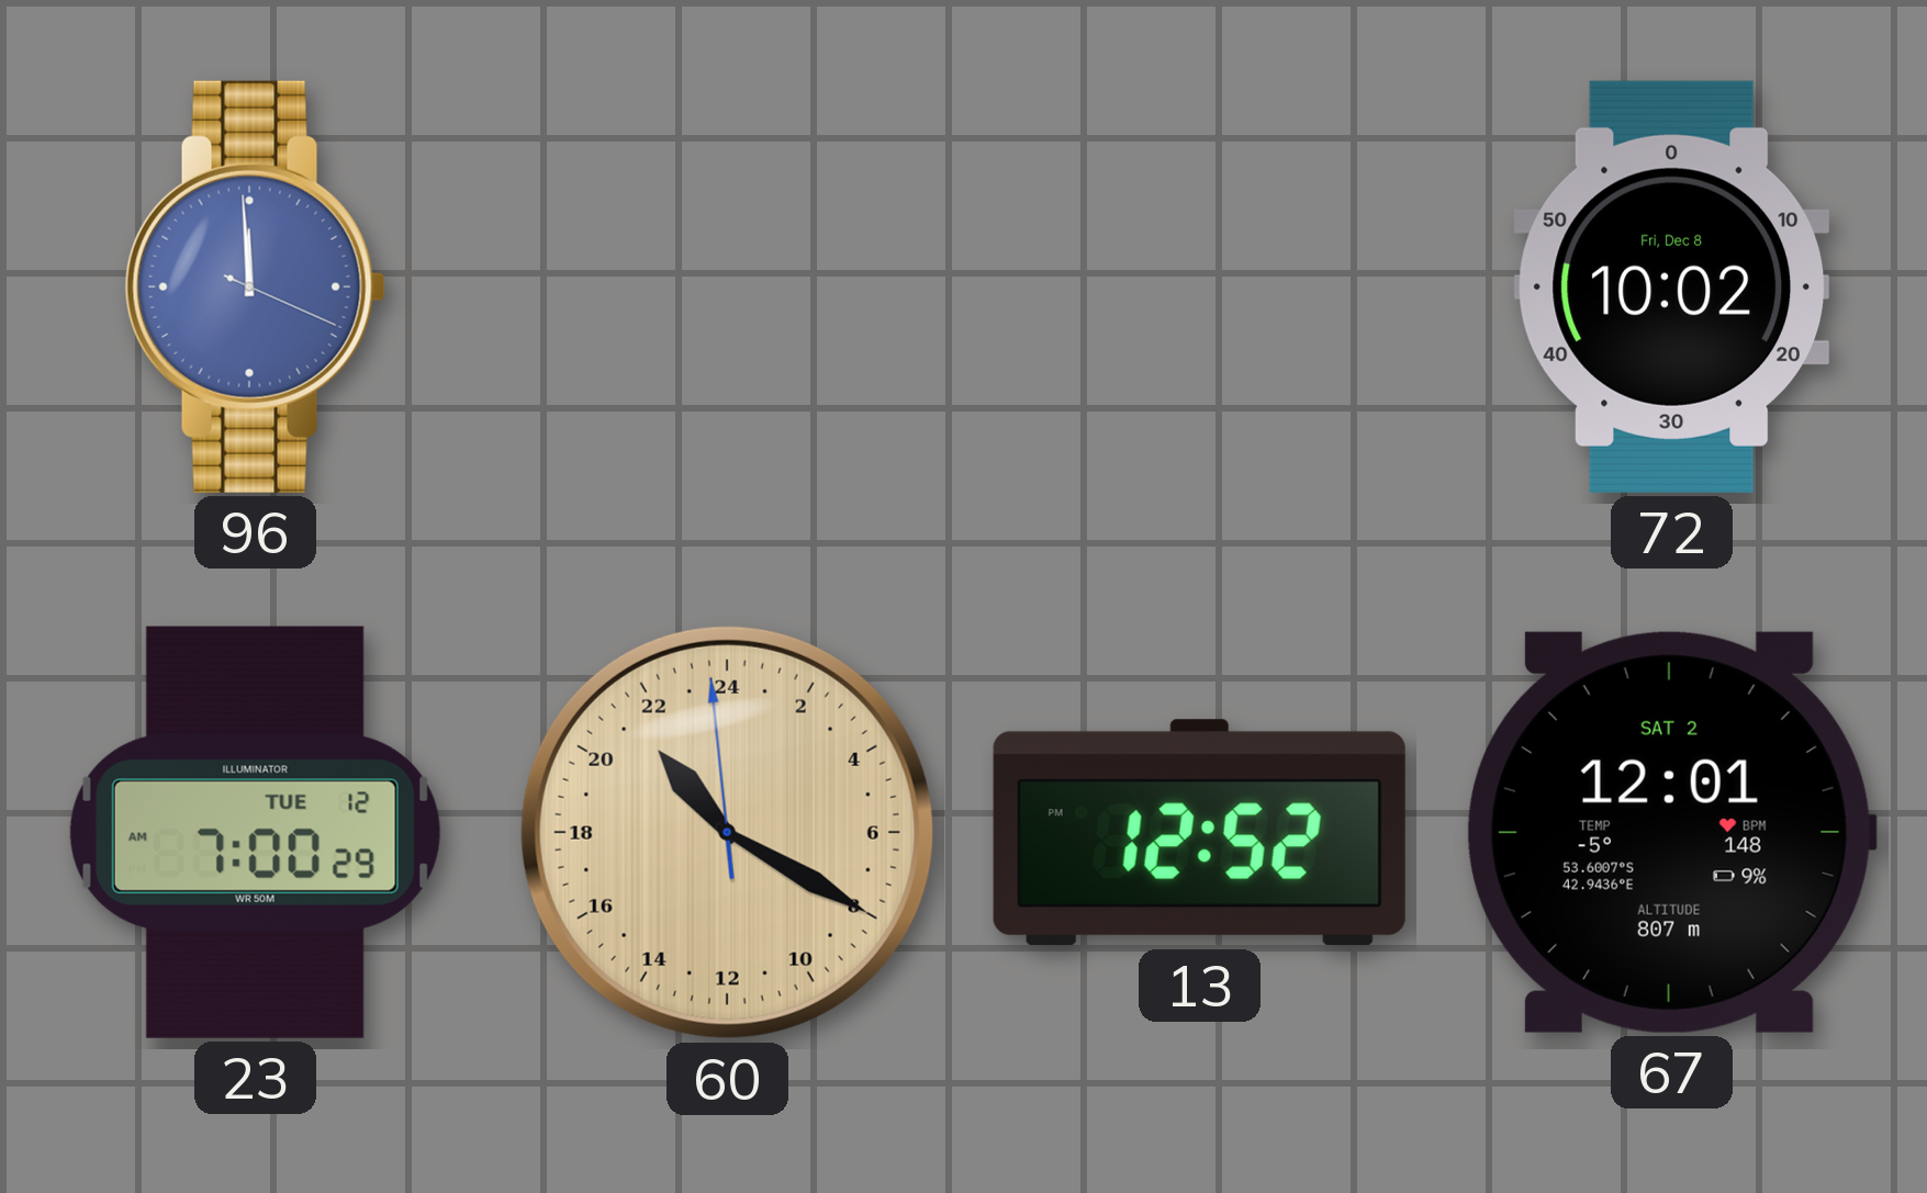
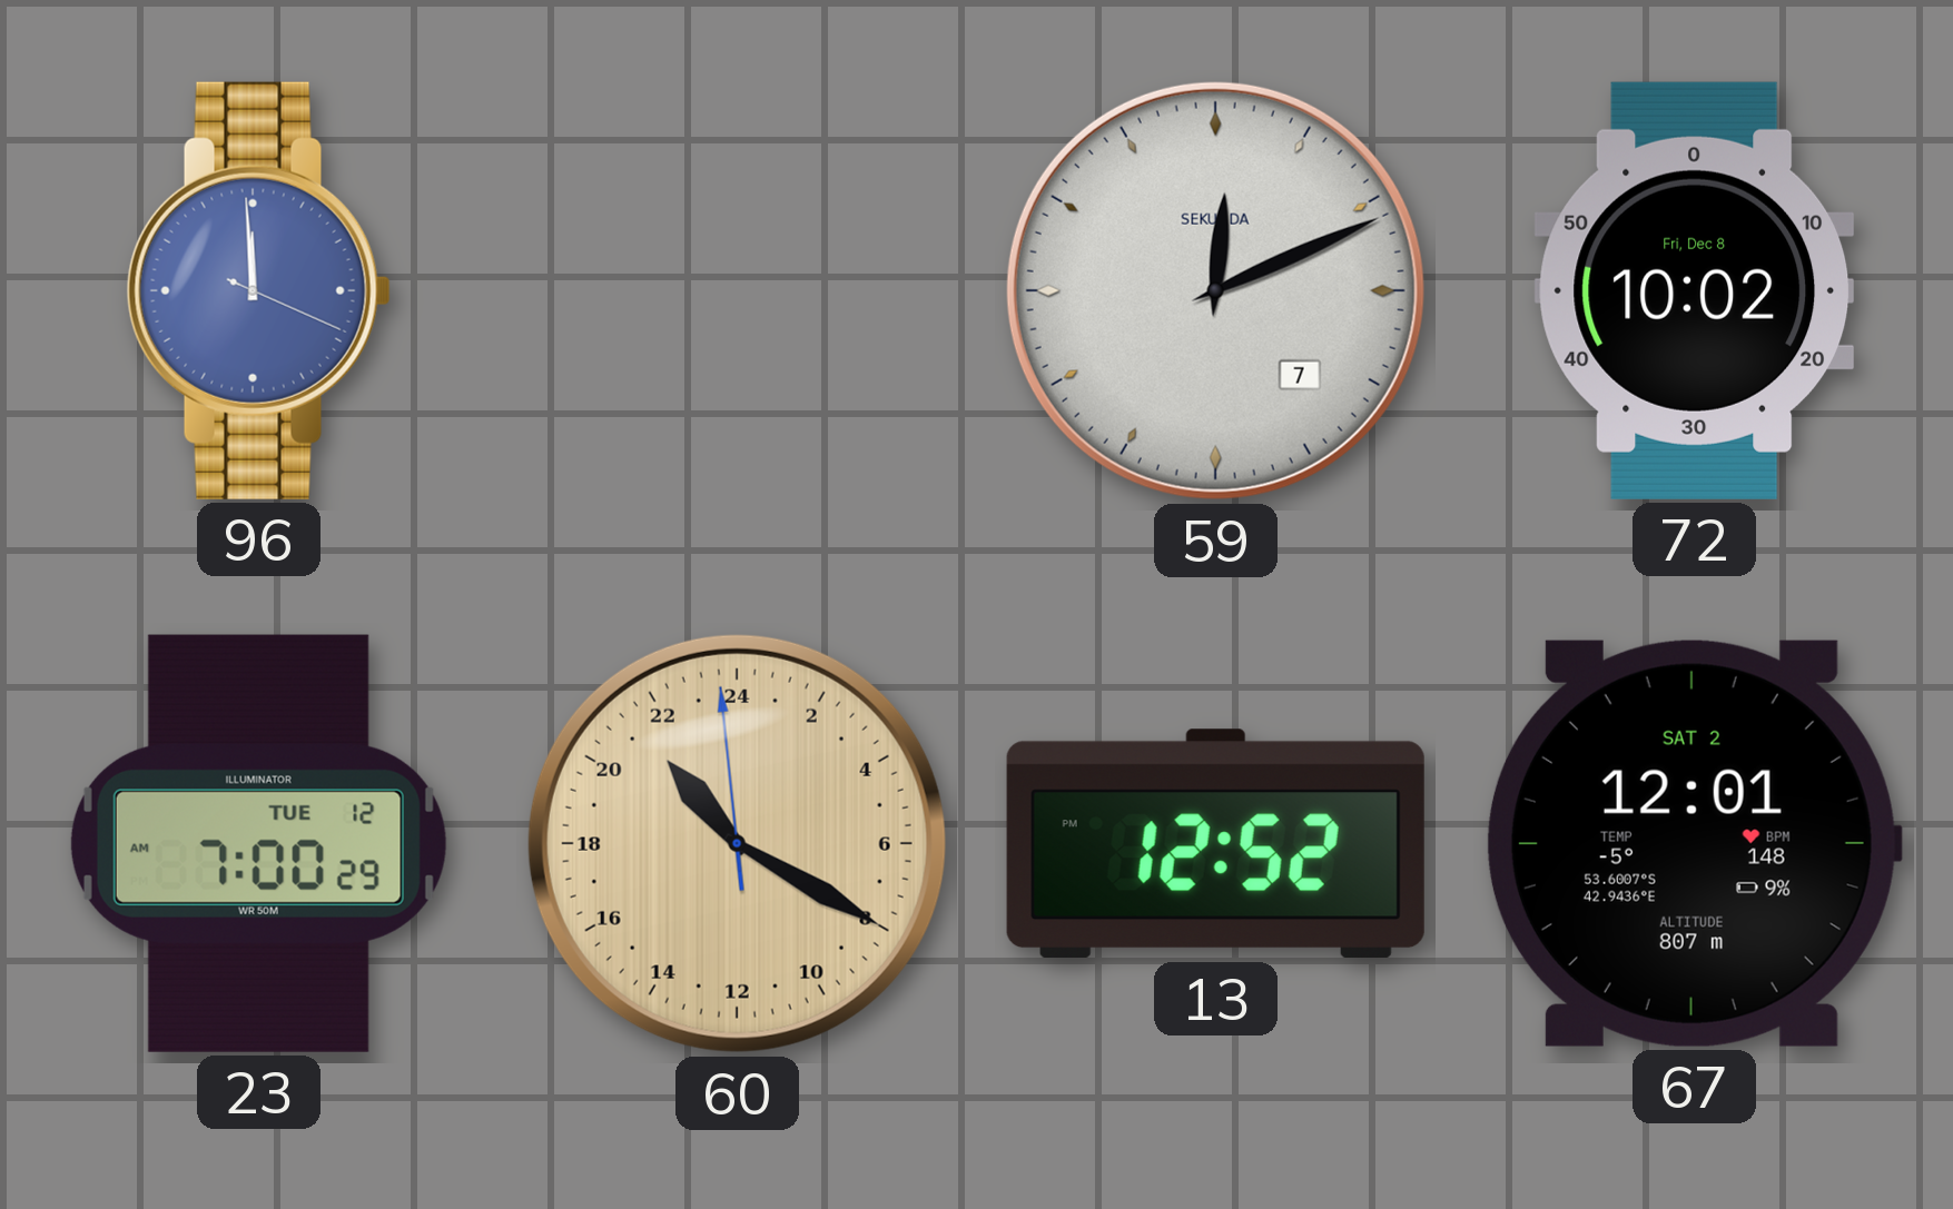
59: none -> 12:11 (1215, 290)
